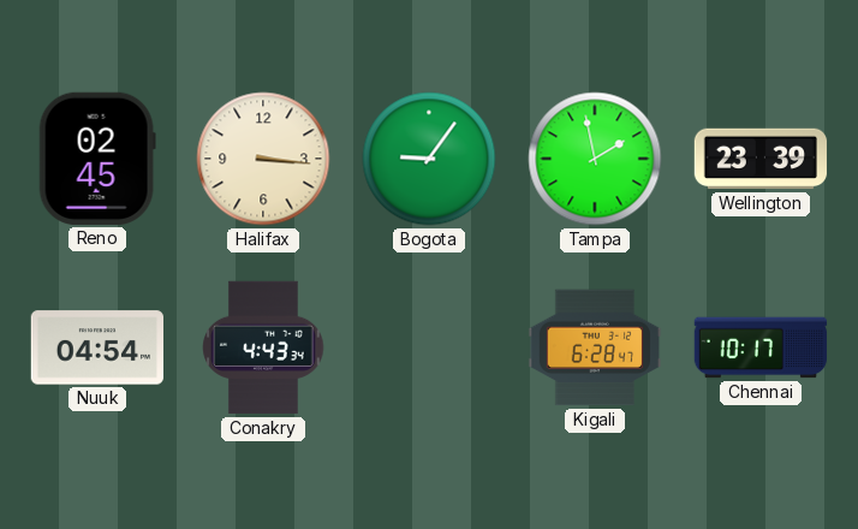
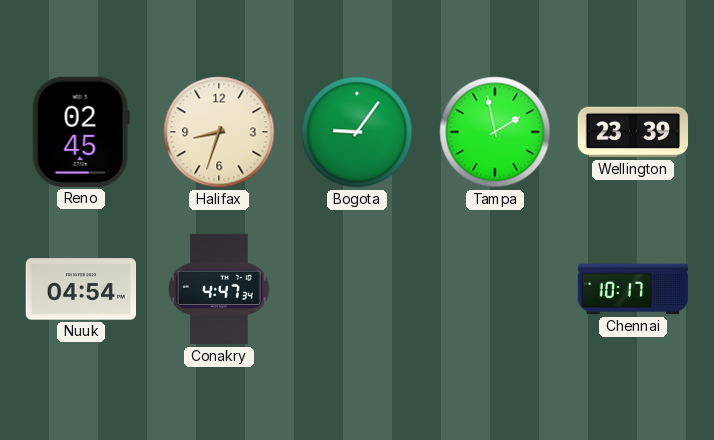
Halifax: 3:16 -> 8:33 (219, 132)
Conakry: 4:43 -> 4:47 (219, 289)
Kigali: 6:28 -> none (595, 347)
